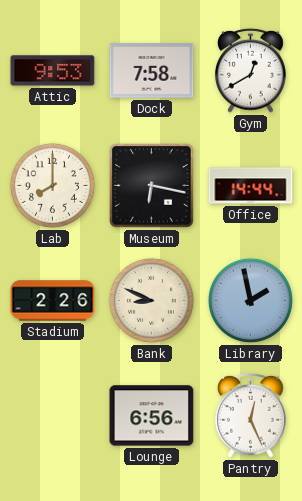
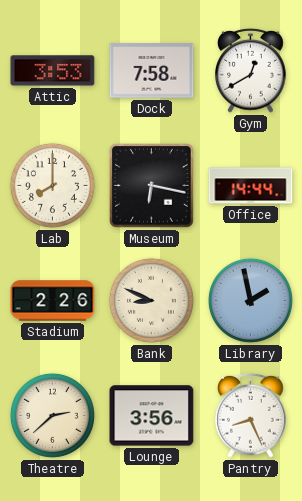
Attic: 9:53 -> 3:53 (53, 71)
Theatre: none -> 2:38 (52, 415)
Lounge: 6:56 -> 3:56 (152, 416)
Pantry: 12:26 -> 8:26 (251, 415)
